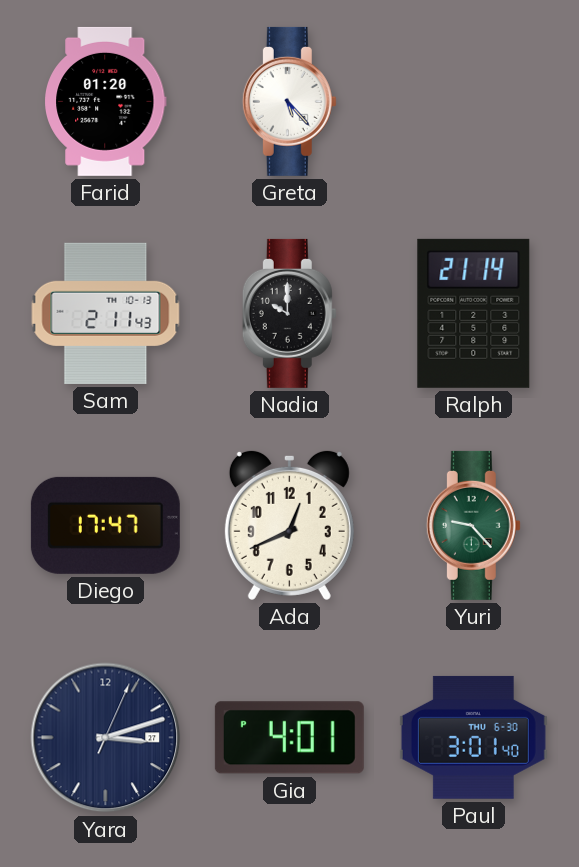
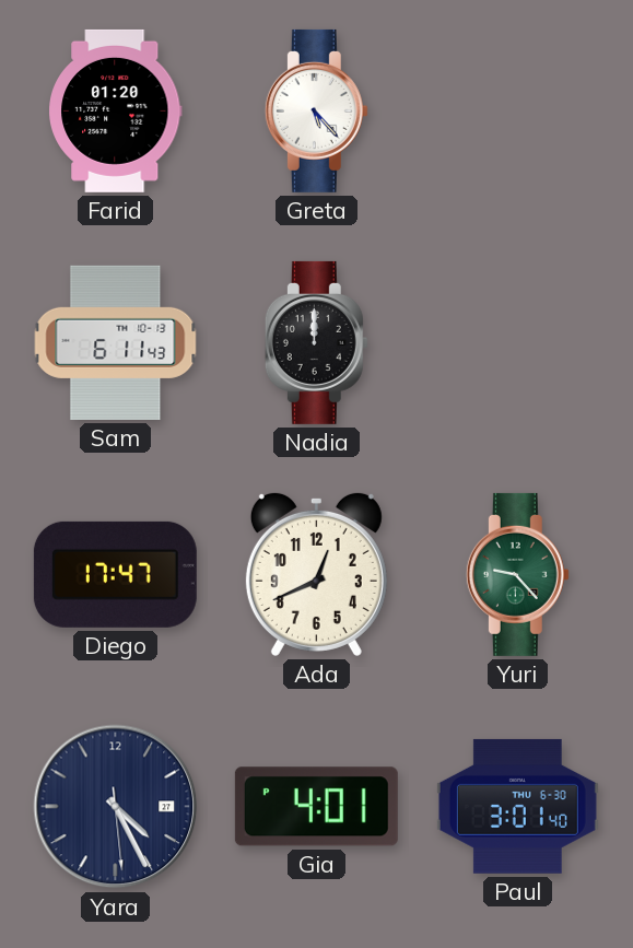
Sam: 2:11 -> 6:11 (116, 342)
Nadia: 10:00 -> 12:00 (316, 342)
Ralph: 21:14 -> none (474, 313)
Yara: 3:12 -> 4:25 (116, 807)
